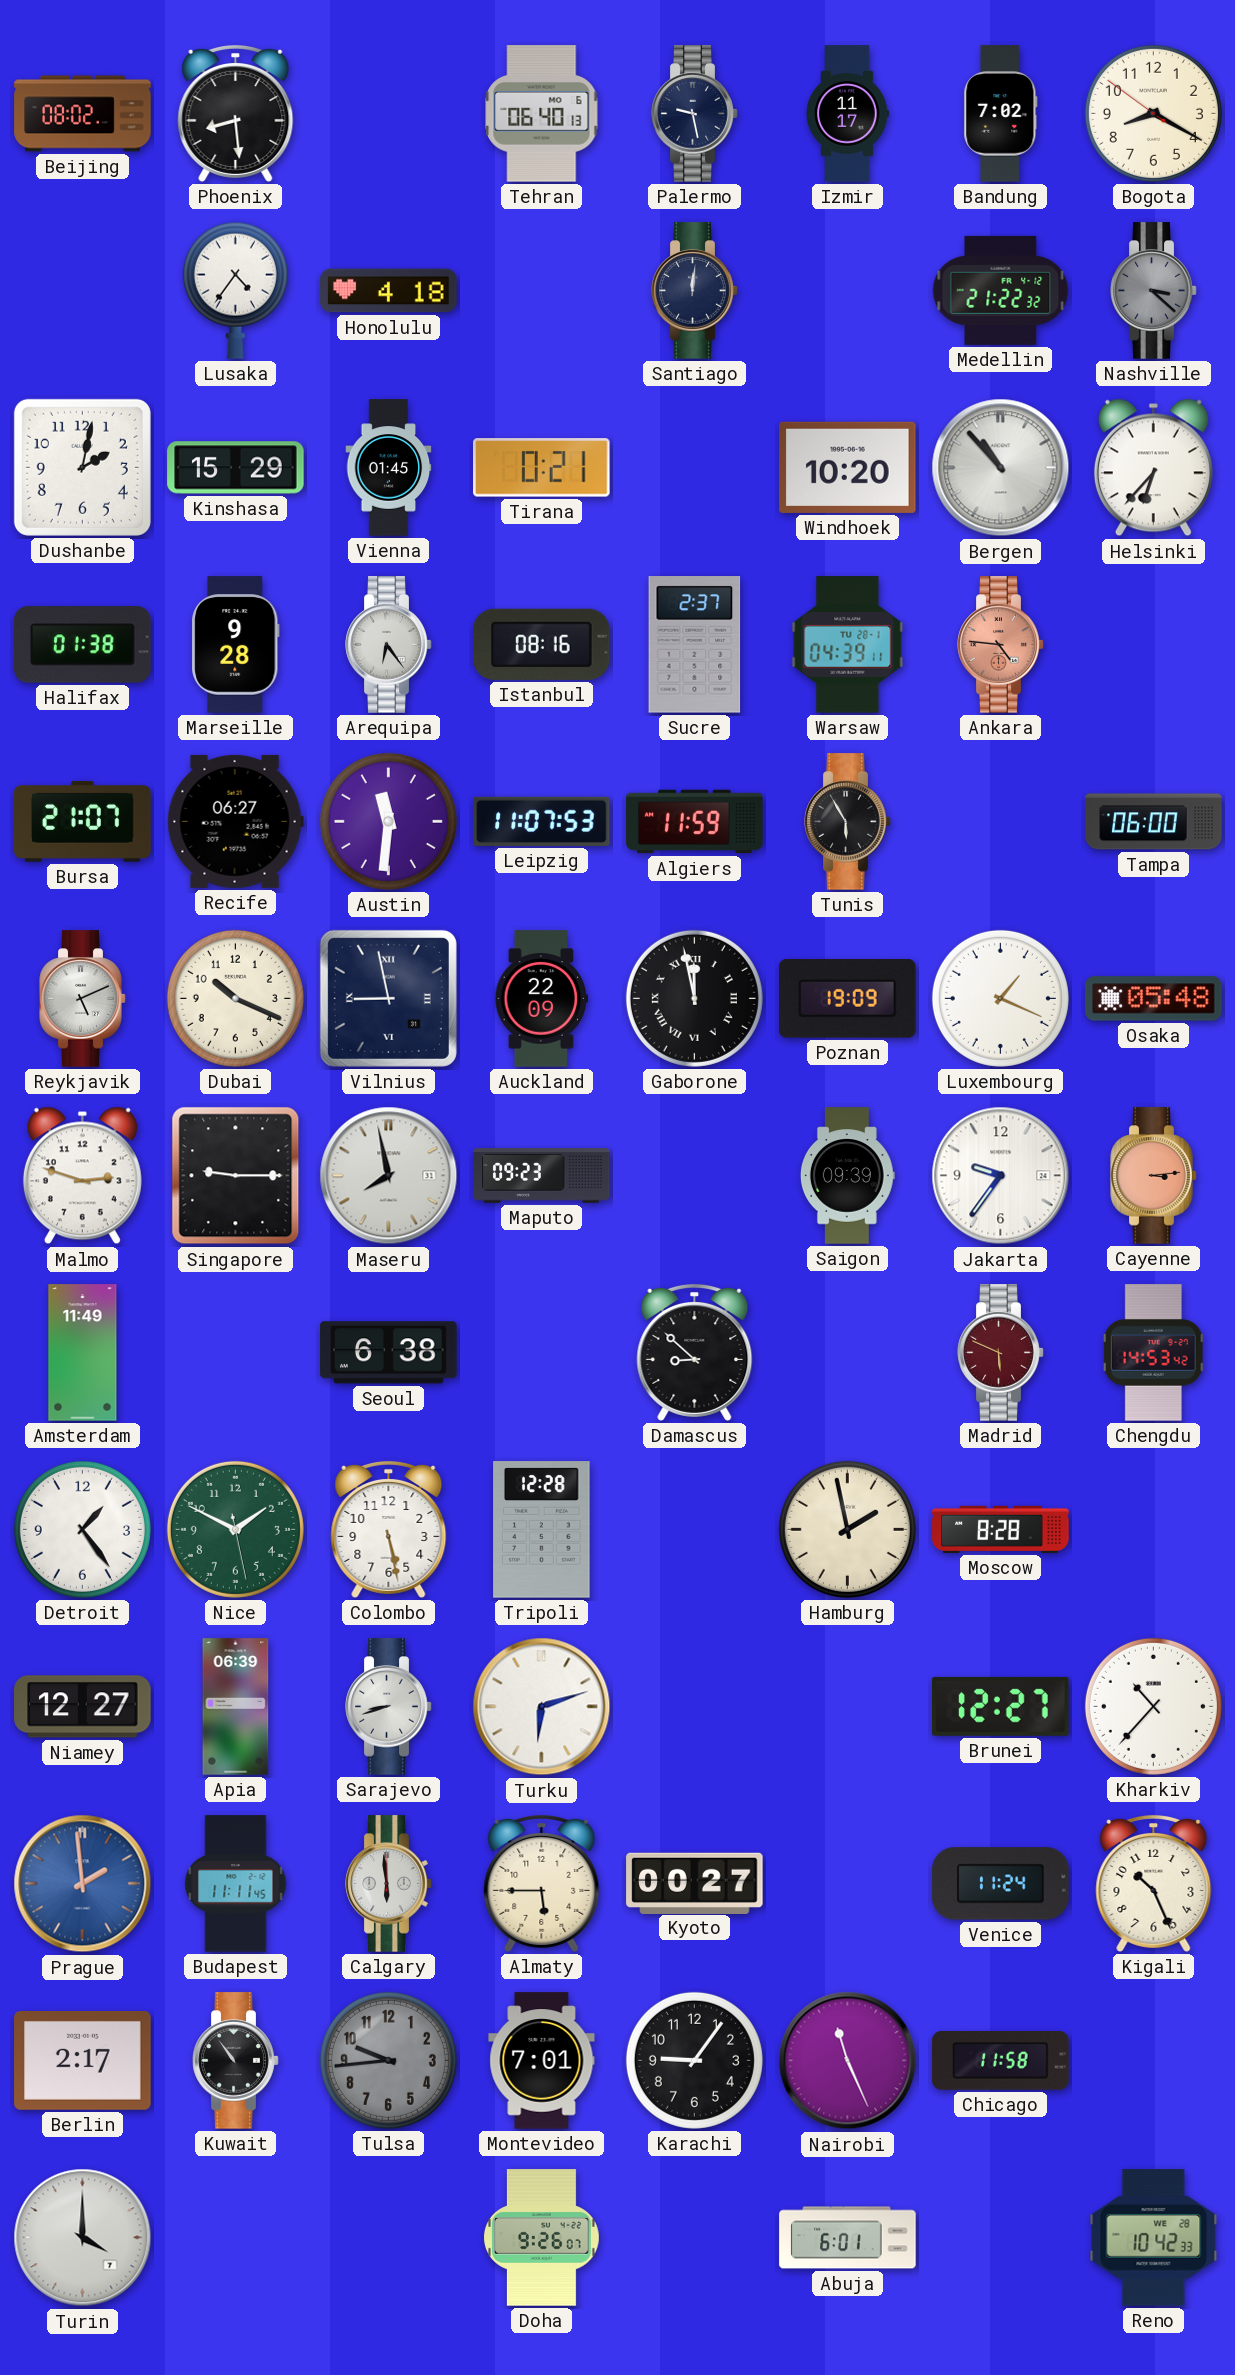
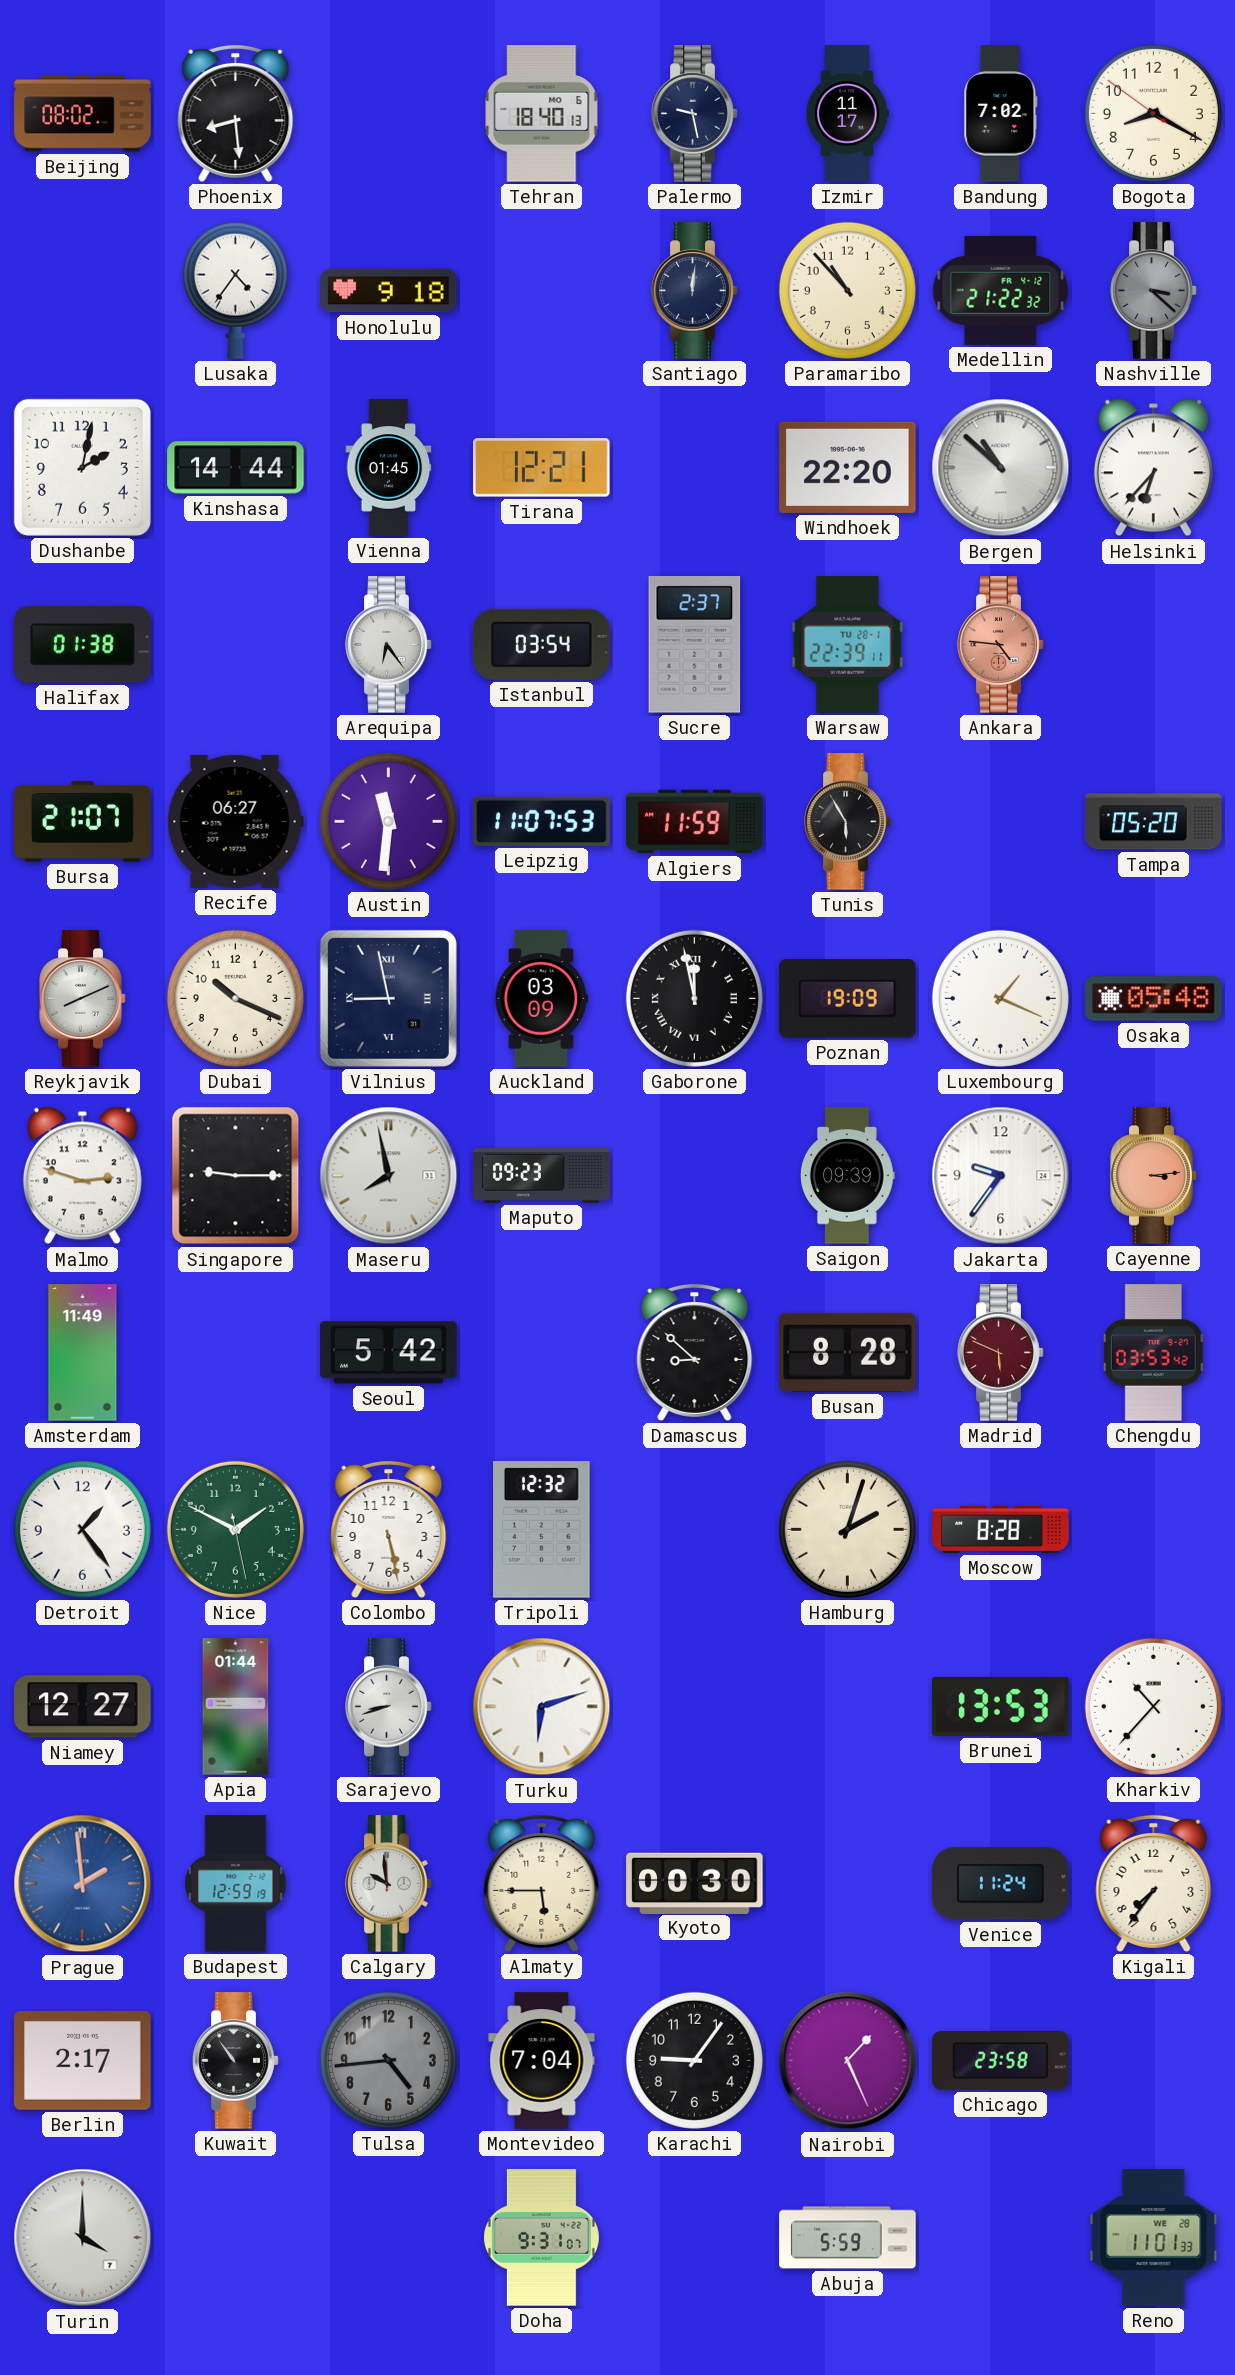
Tehran: 06:40 -> 18:40 (542, 114)
Honolulu: 4:18 -> 9:18 (389, 291)
Paramaribo: none -> 10:53 (847, 290)
Kinshasa: 15:29 -> 14:44 (236, 468)
Tirana: 0:21 -> 12:21 (542, 468)
Windhoek: 10:20 -> 22:20 (848, 467)
Bergen: 10:53 -> 10:52 (1001, 468)
Marseille: 9:28 -> none (236, 645)
Istanbul: 08:16 -> 03:54 (542, 644)
Warsaw: 04:39 -> 22:39 (848, 645)
Tampa: 06:00 -> 05:20 (1154, 822)
Reykjavik: 5:11 -> 8:11 (83, 999)
Auckland: 22:09 -> 03:09 (542, 999)
Seoul: 6:38 -> 5:42 (389, 1353)
Busan: none -> 8:28 (848, 1352)
Chengdu: 14:53 -> 03:53 (1154, 1353)
Tripoli: 12:28 -> 12:32 (542, 1530)
Hamburg: 1:58 -> 2:03 (847, 1529)
Apia: 06:39 -> 01:44 (236, 1707)
Brunei: 12:27 -> 13:53 (1001, 1706)
Budapest: 11:11 -> 12:59 (236, 1884)
Calgary: 5:59 -> 9:59 (389, 1884)
Kyoto: 00:27 -> 00:30 (695, 1883)
Kigali: 10:26 -> 7:36 (1154, 1883)
Tulsa: 9:44 -> 4:44 (388, 2060)
Montevideo: 7:01 -> 7:04 (542, 2061)
Nairobi: 11:26 -> 1:26 (848, 2061)
Chicago: 11:58 -> 23:58 (1001, 2061)
Doha: 9:26 -> 9:31 (541, 2238)
Abuja: 6:01 -> 5:59 (848, 2238)
Reno: 10:42 -> 11:01 (1154, 2238)
